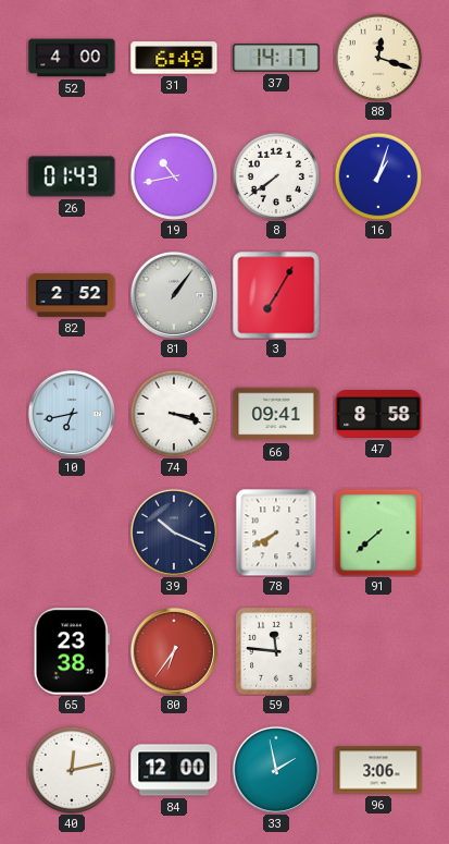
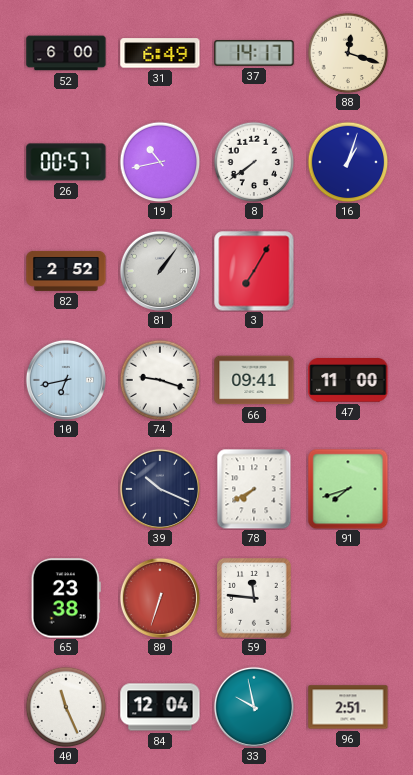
52: 4:00 -> 6:00 (66, 53)
26: 01:43 -> 00:57 (66, 162)
74: 3:18 -> 9:18 (160, 380)
47: 8:58 -> 11:00 (348, 381)
91: 7:38 -> 7:42 (348, 489)
80: 6:36 -> 6:33 (160, 598)
40: 12:13 -> 11:26 (66, 707)
84: 12:00 -> 12:04 (160, 707)
33: 1:58 -> 9:58 (254, 707)
96: 3:06 -> 2:51 (348, 707)
